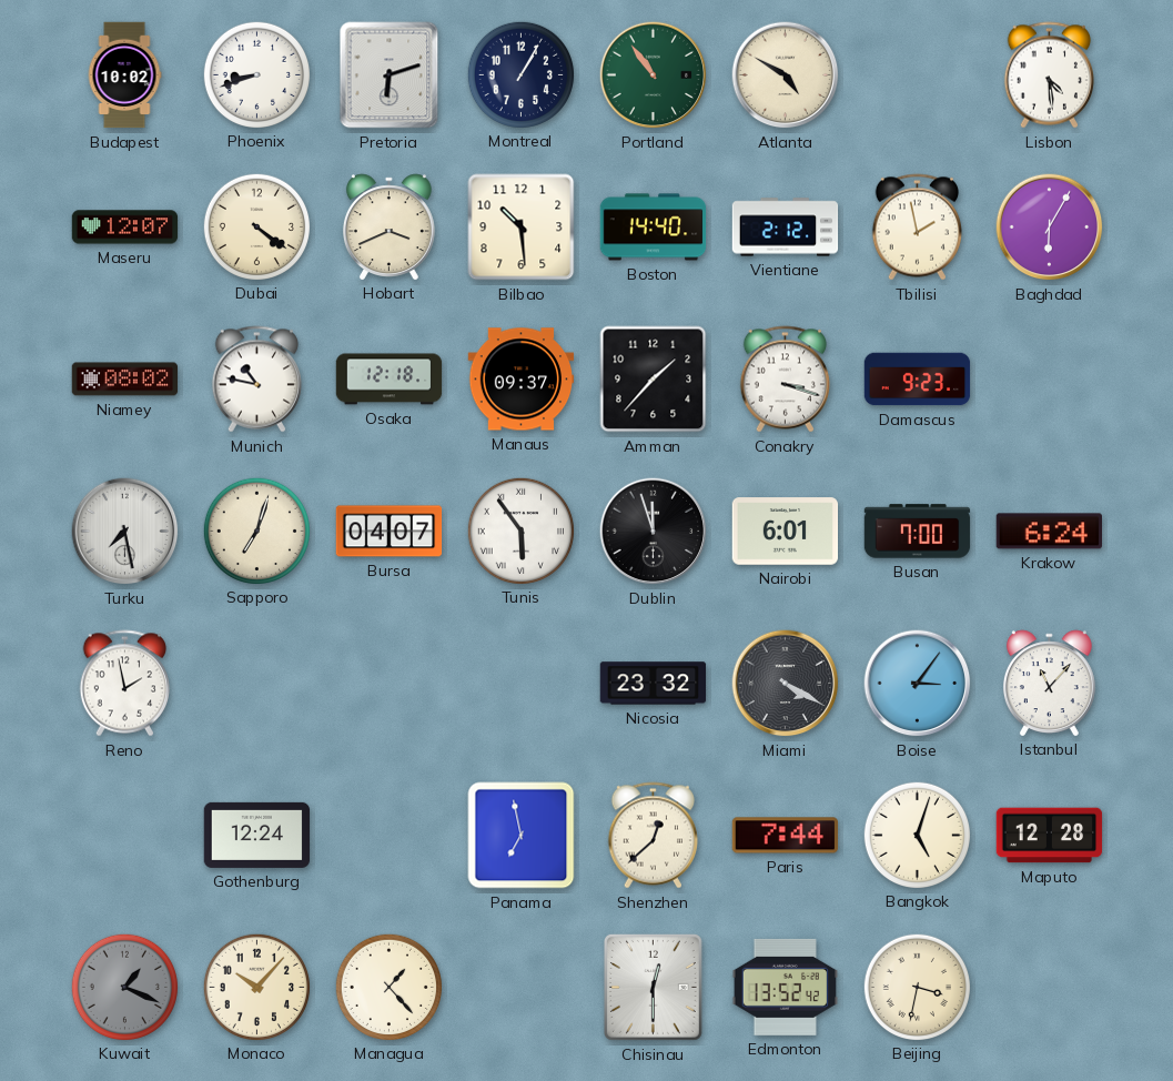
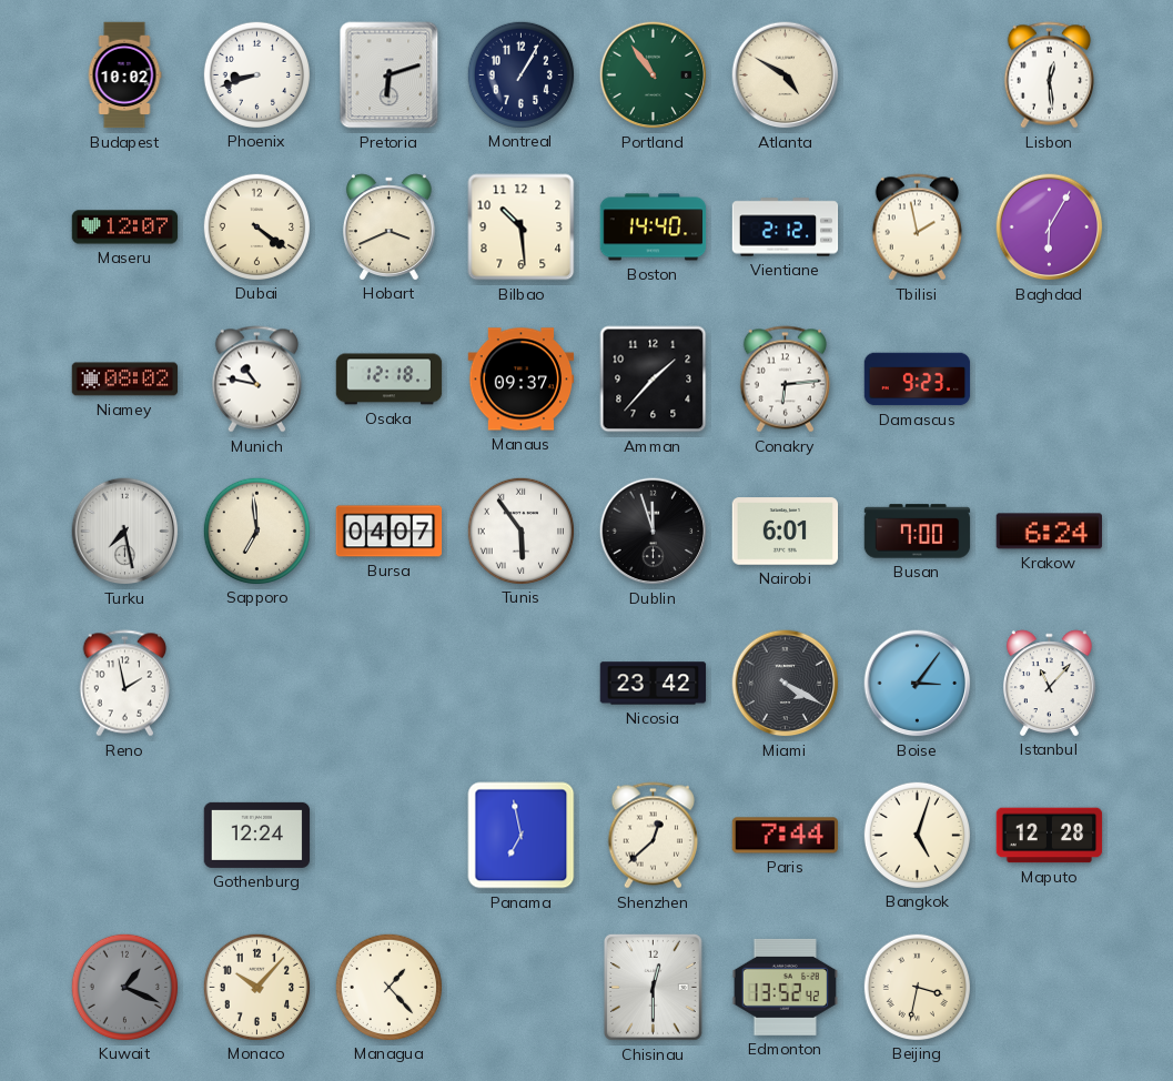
Lisbon: 4:29 -> 12:29 (1049, 75)
Conakry: 3:18 -> 6:14 (785, 380)
Sapporo: 7:03 -> 6:59 (256, 531)
Nicosia: 23:32 -> 23:42 (654, 684)
